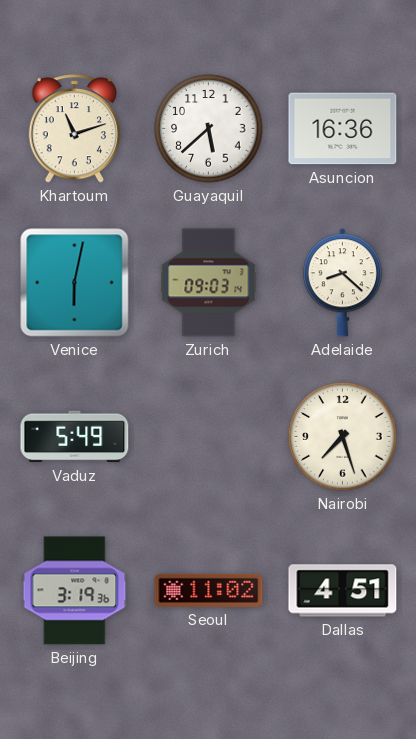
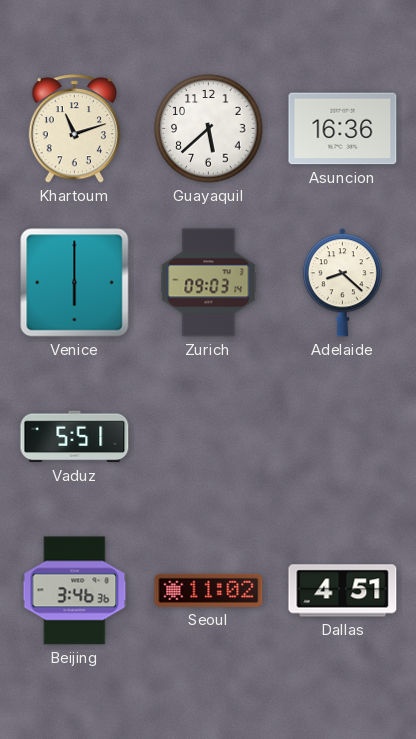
Venice: 6:02 -> 6:00 (75, 283)
Vaduz: 5:49 -> 5:51 (75, 437)
Nairobi: 7:27 -> none (343, 437)
Beijing: 3:19 -> 3:46 (75, 591)
